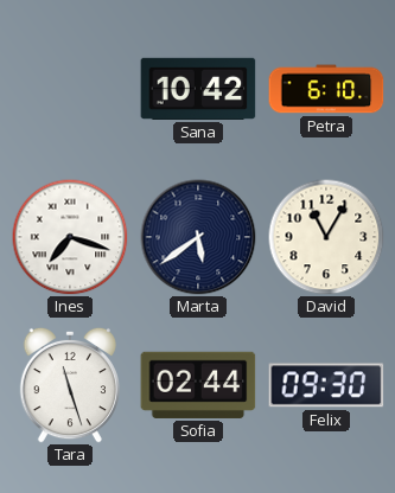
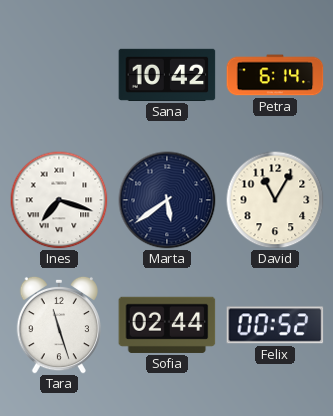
Petra: 6:10 -> 6:14 (275, 75)
Felix: 09:30 -> 00:52 (275, 325)
